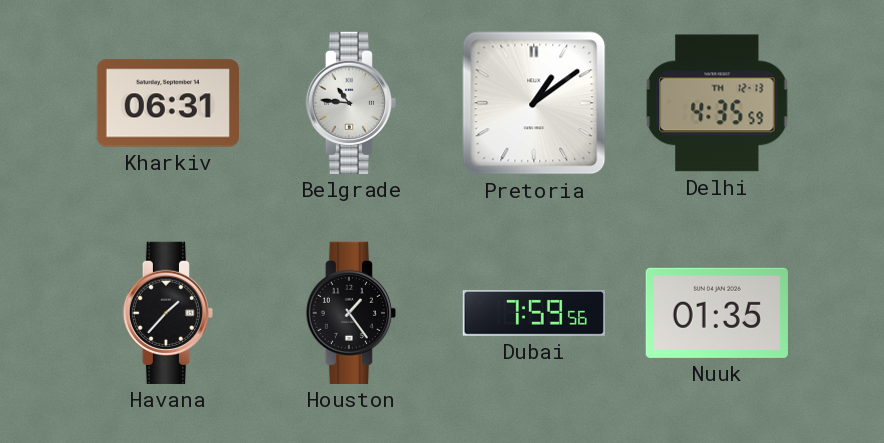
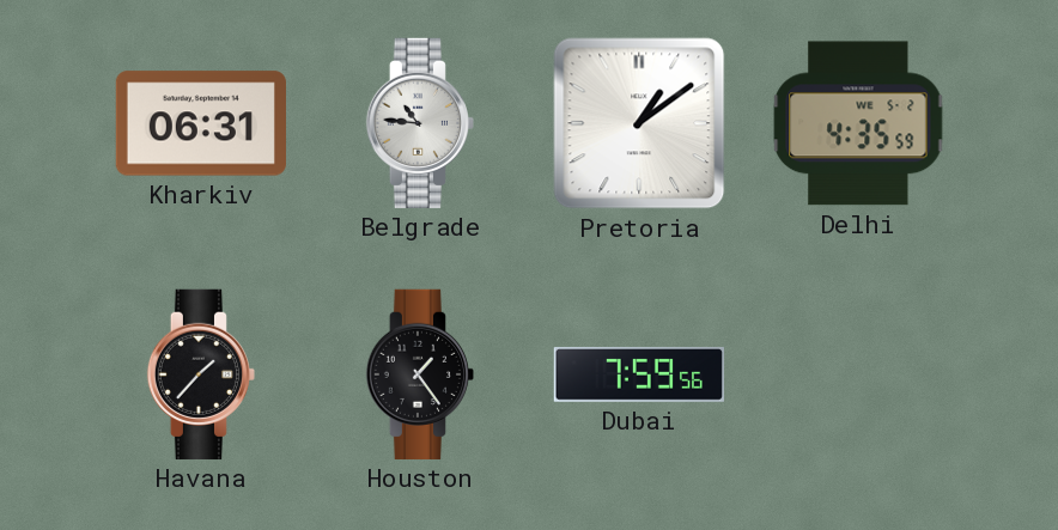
Delhi date: TH 12-13 -> WE 5-2 (858, 123)
Nuuk: 01:35 -> none (717, 313)
